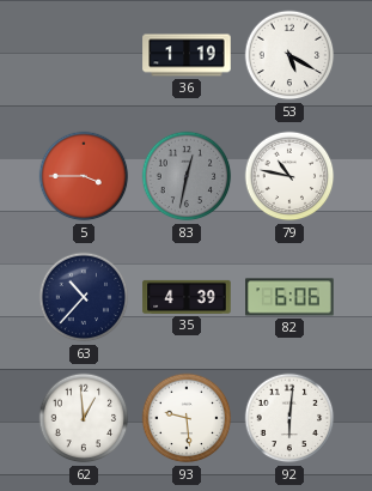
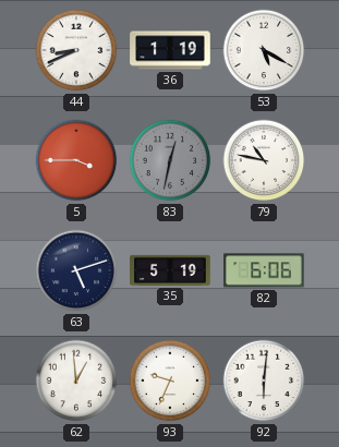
44: none -> 8:41 (76, 50)
63: 10:37 -> 5:12 (76, 270)
35: 4:39 -> 5:19 (170, 270)
93: 9:29 -> 9:34 (170, 380)
